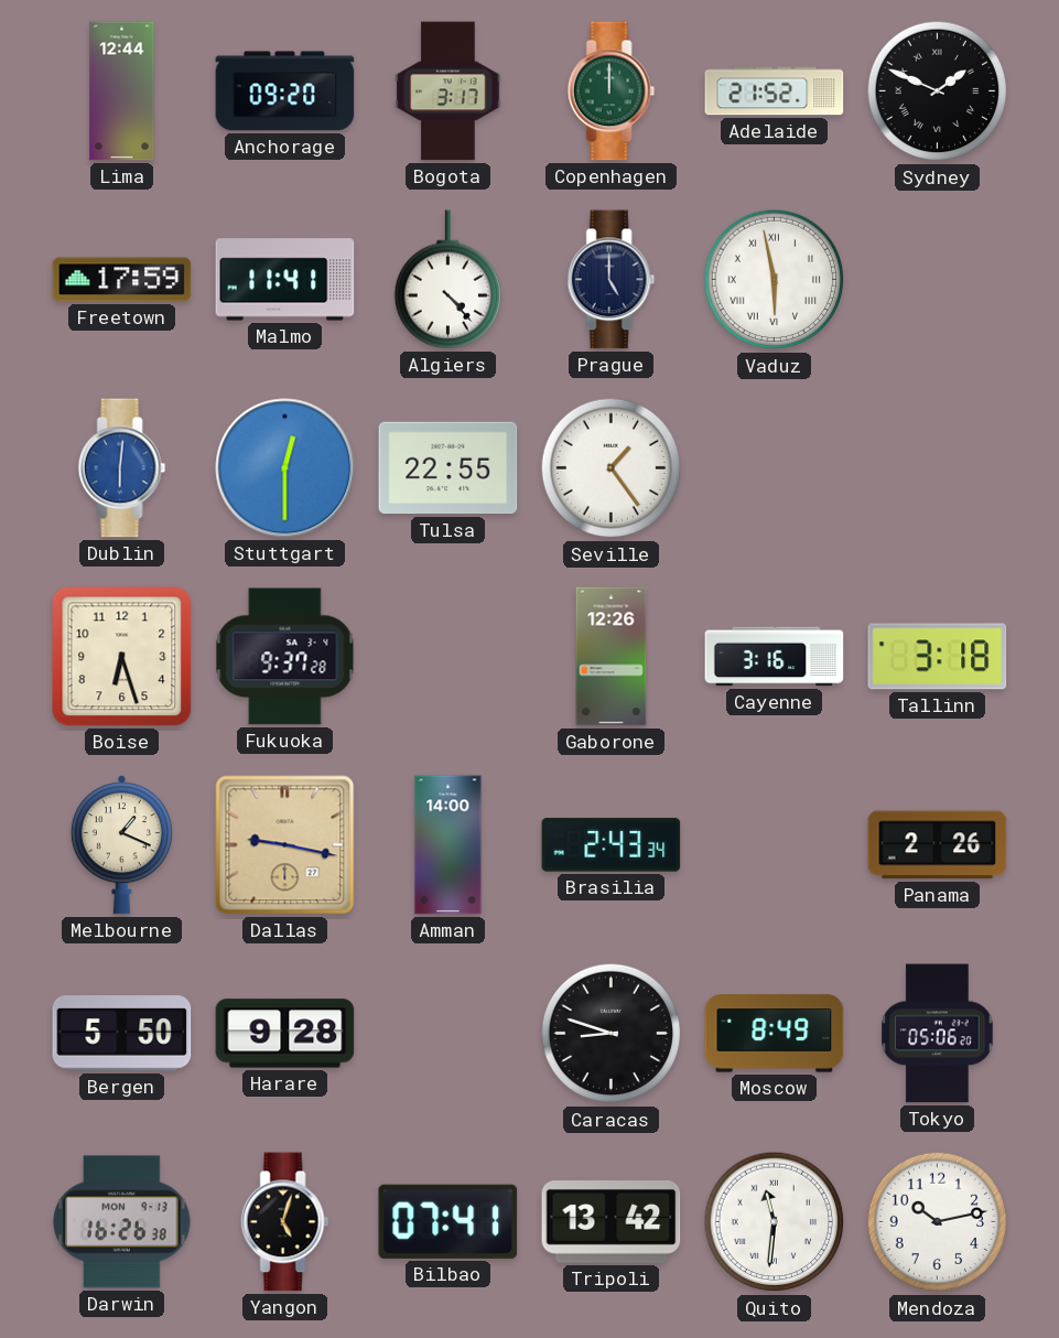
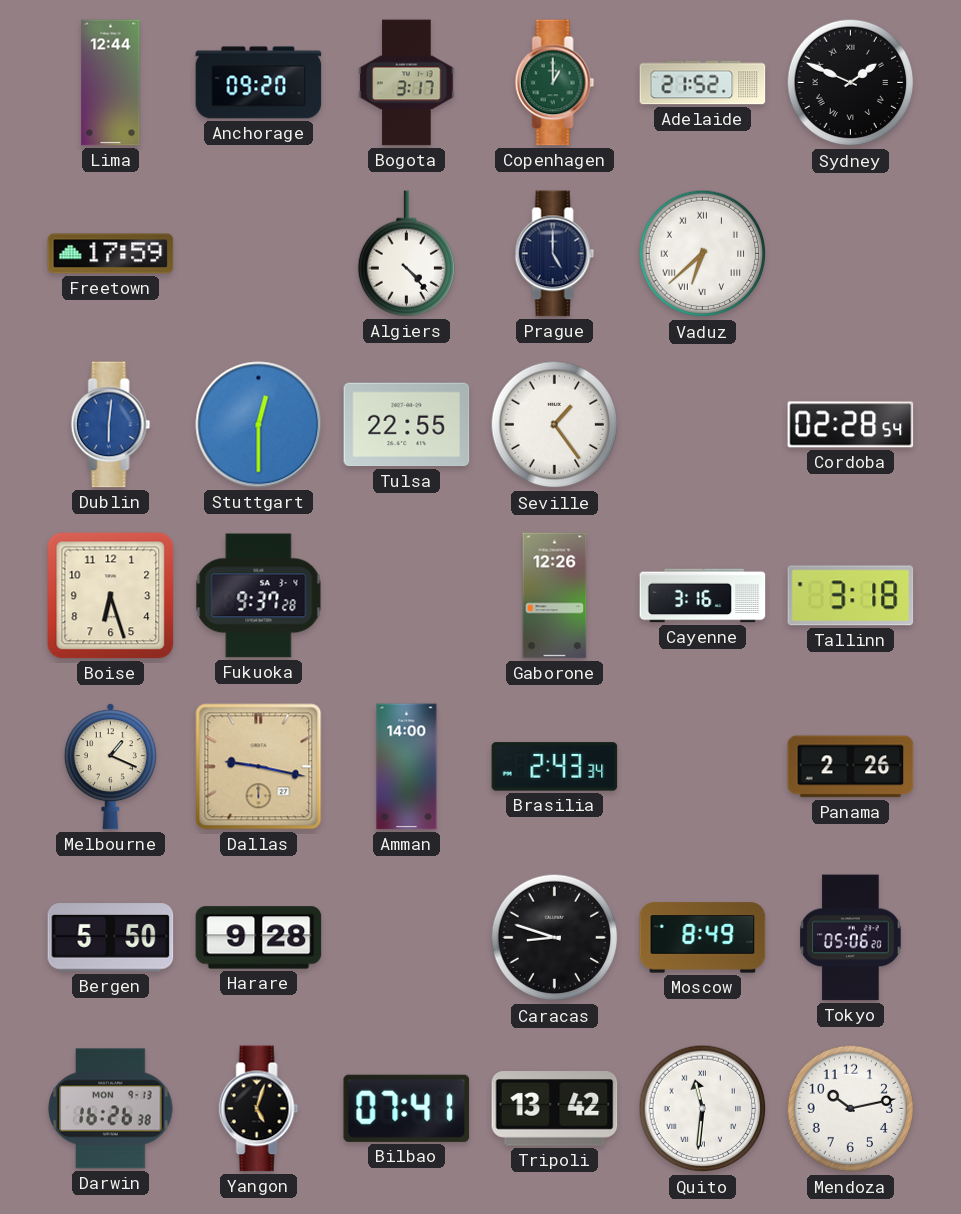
Copenhagen: 12:00 -> 1:00 (555, 83)
Malmo: 11:41 -> none (285, 280)
Vaduz: 5:58 -> 6:38 (703, 254)
Cordoba: none -> 02:28 (851, 425)
